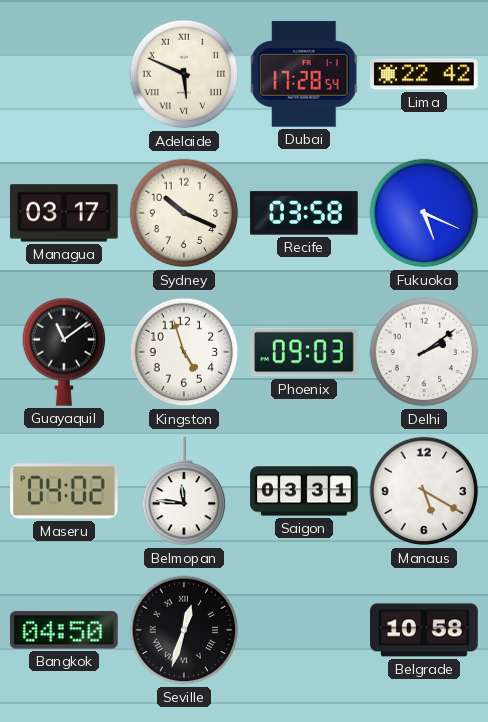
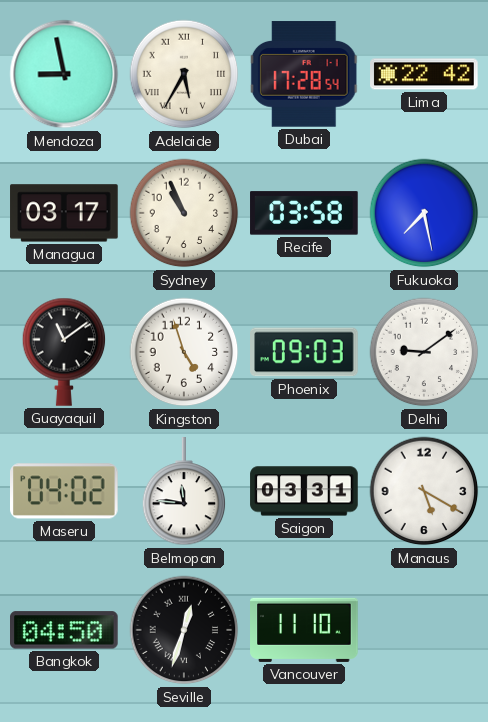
Mendoza: none -> 8:58 (64, 74)
Adelaide: 5:49 -> 5:35 (184, 74)
Sydney: 10:19 -> 10:56 (184, 213)
Fukuoka: 5:19 -> 7:28 (424, 213)
Delhi: 2:09 -> 9:09 (424, 352)
Vancouver: none -> 11:10 (304, 630)
Belgrade: 10:58 -> none (424, 630)
